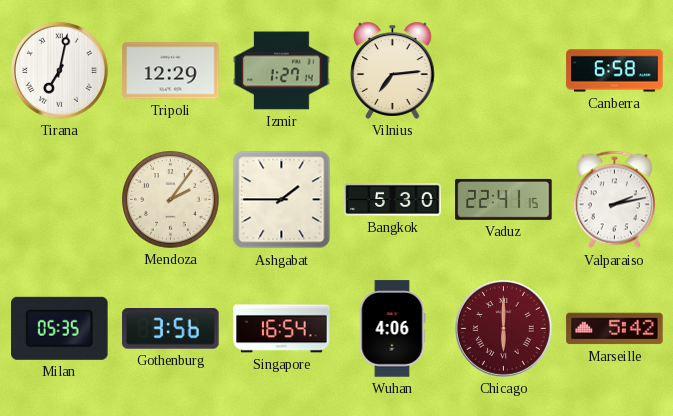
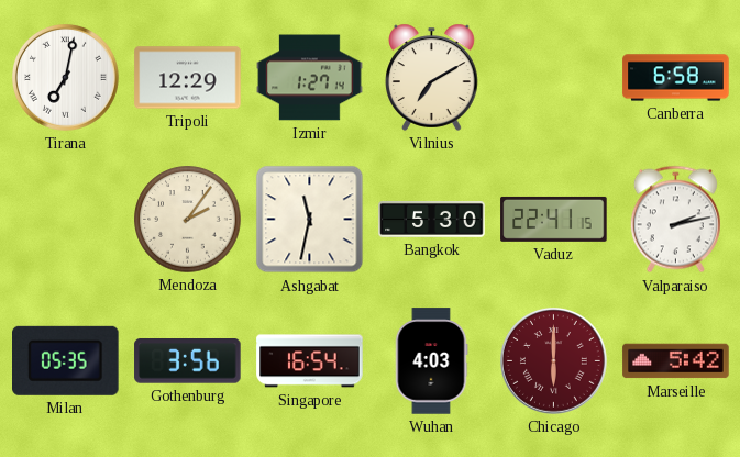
Vilnius: 7:14 -> 7:10 (432, 77)
Ashgabat: 1:45 -> 11:32 (310, 220)
Wuhan: 4:06 -> 4:03 (431, 361)
